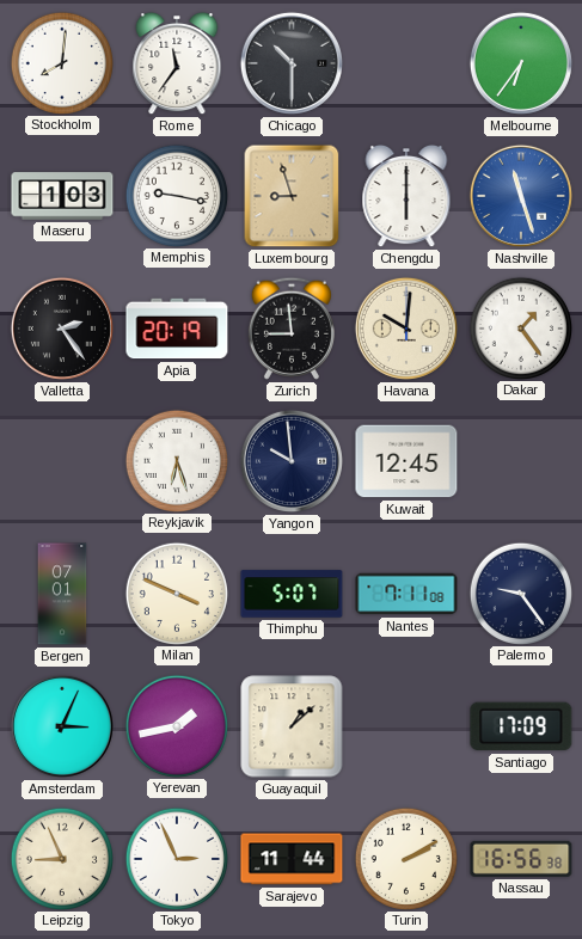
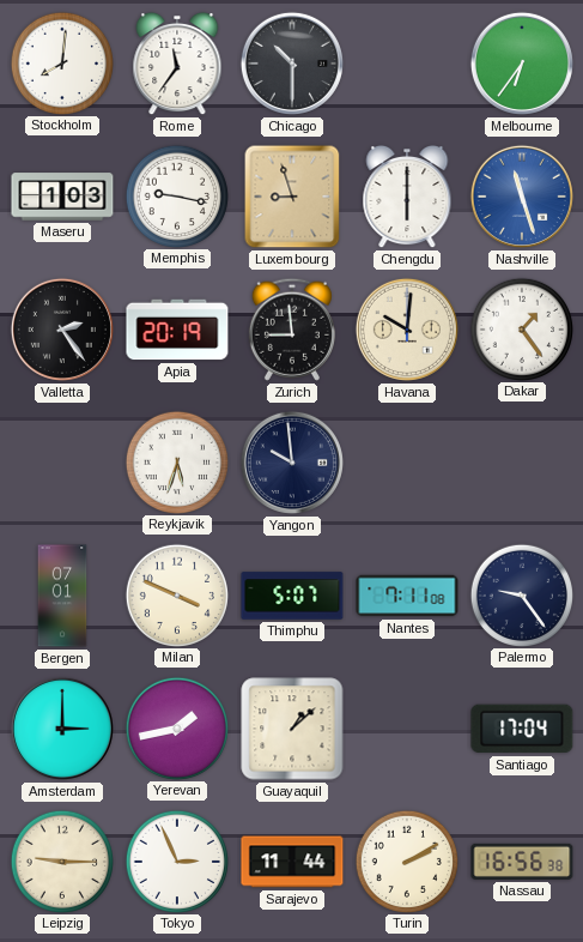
Reykjavik: 6:27 -> 5:33 (176, 461)
Kuwait: 12:45 -> none (406, 461)
Amsterdam: 3:04 -> 3:00 (62, 729)
Santiago: 17:09 -> 17:04 (522, 729)
Leipzig: 8:56 -> 9:15 (61, 861)
